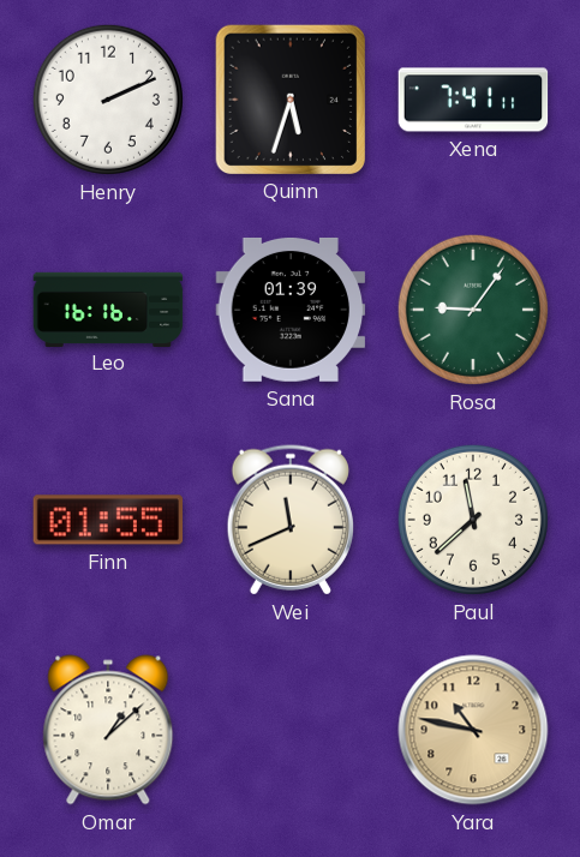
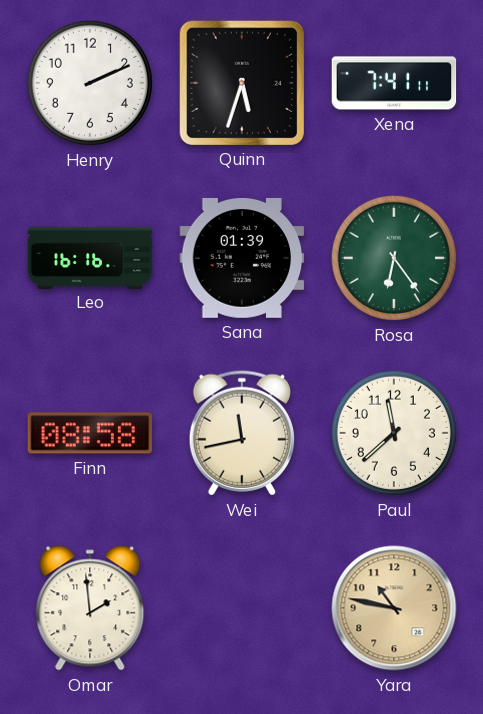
Rosa: 9:06 -> 6:24 (394, 258)
Finn: 01:55 -> 08:58 (90, 433)
Wei: 11:41 -> 11:43 (242, 433)
Omar: 1:08 -> 1:59 (90, 608)
